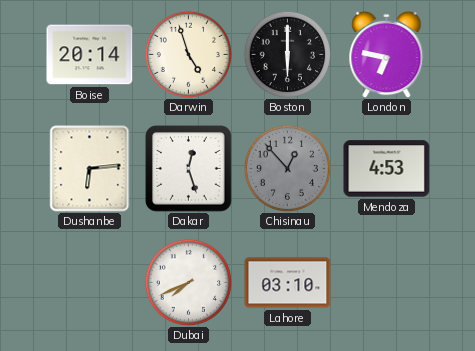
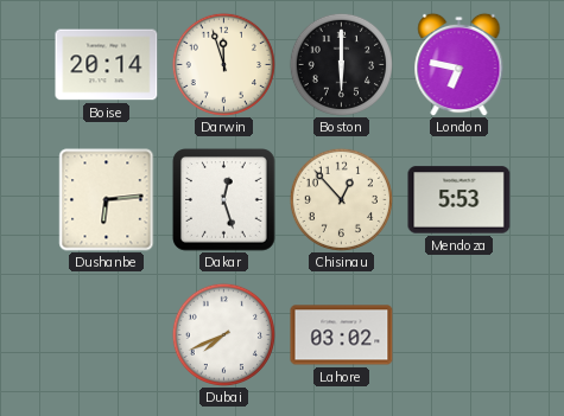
Darwin: 4:57 -> 11:57 (223, 64)
Chisinau dial: grey -> cream (341, 199)
Mendoza: 4:53 -> 5:53 (460, 200)
Lahore: 03:10 -> 03:02 (342, 335)
